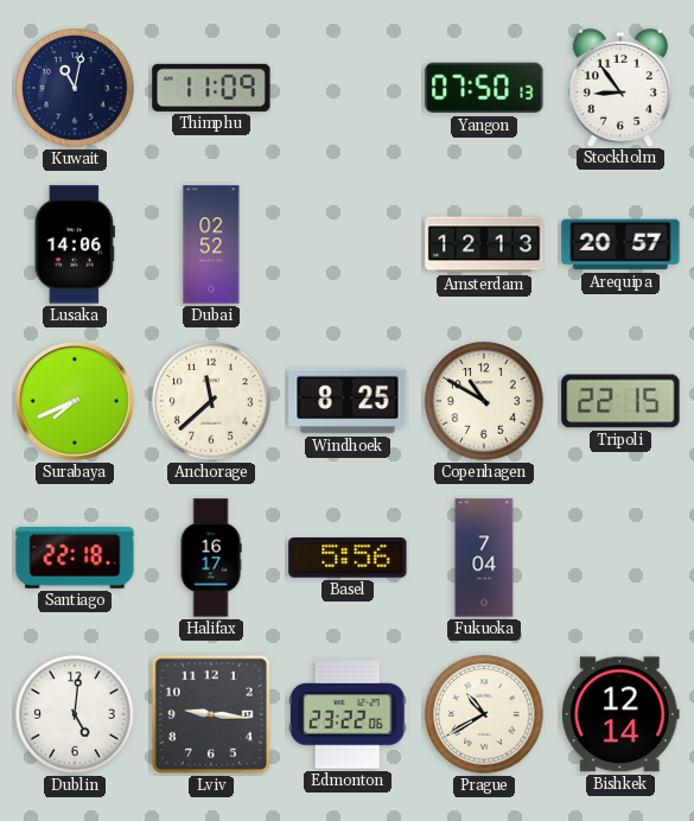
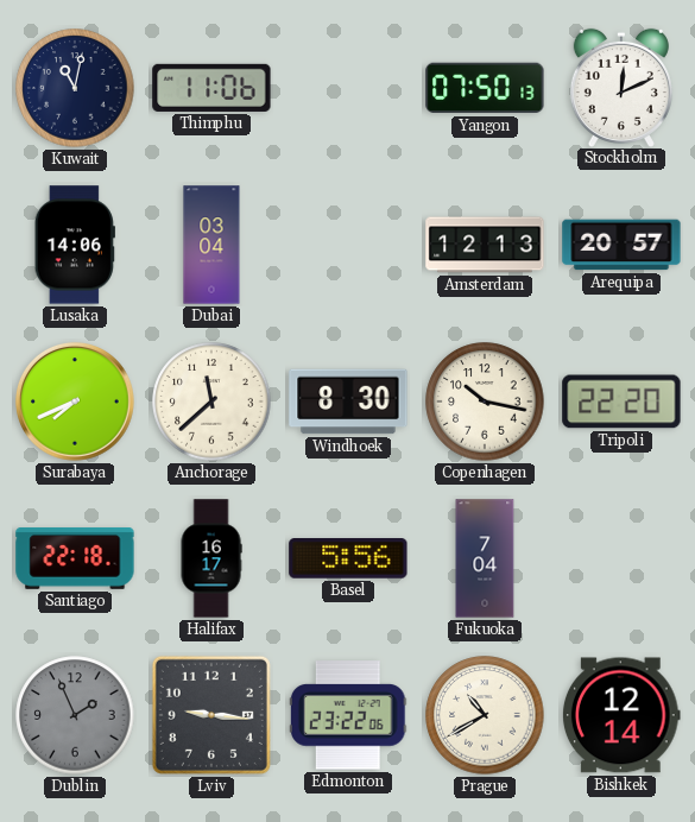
Thimphu: 11:09 -> 11:06 (211, 88)
Stockholm: 8:54 -> 12:11 (621, 87)
Dubai: 02:52 -> 03:04 (211, 245)
Windhoek: 8:25 -> 8:30 (348, 401)
Copenhagen: 10:50 -> 10:17 (485, 401)
Tripoli: 22:15 -> 22:20 (621, 401)
Dublin: 5:01 -> 1:56 (75, 715)
Dublin dial: white -> grey (75, 715)
